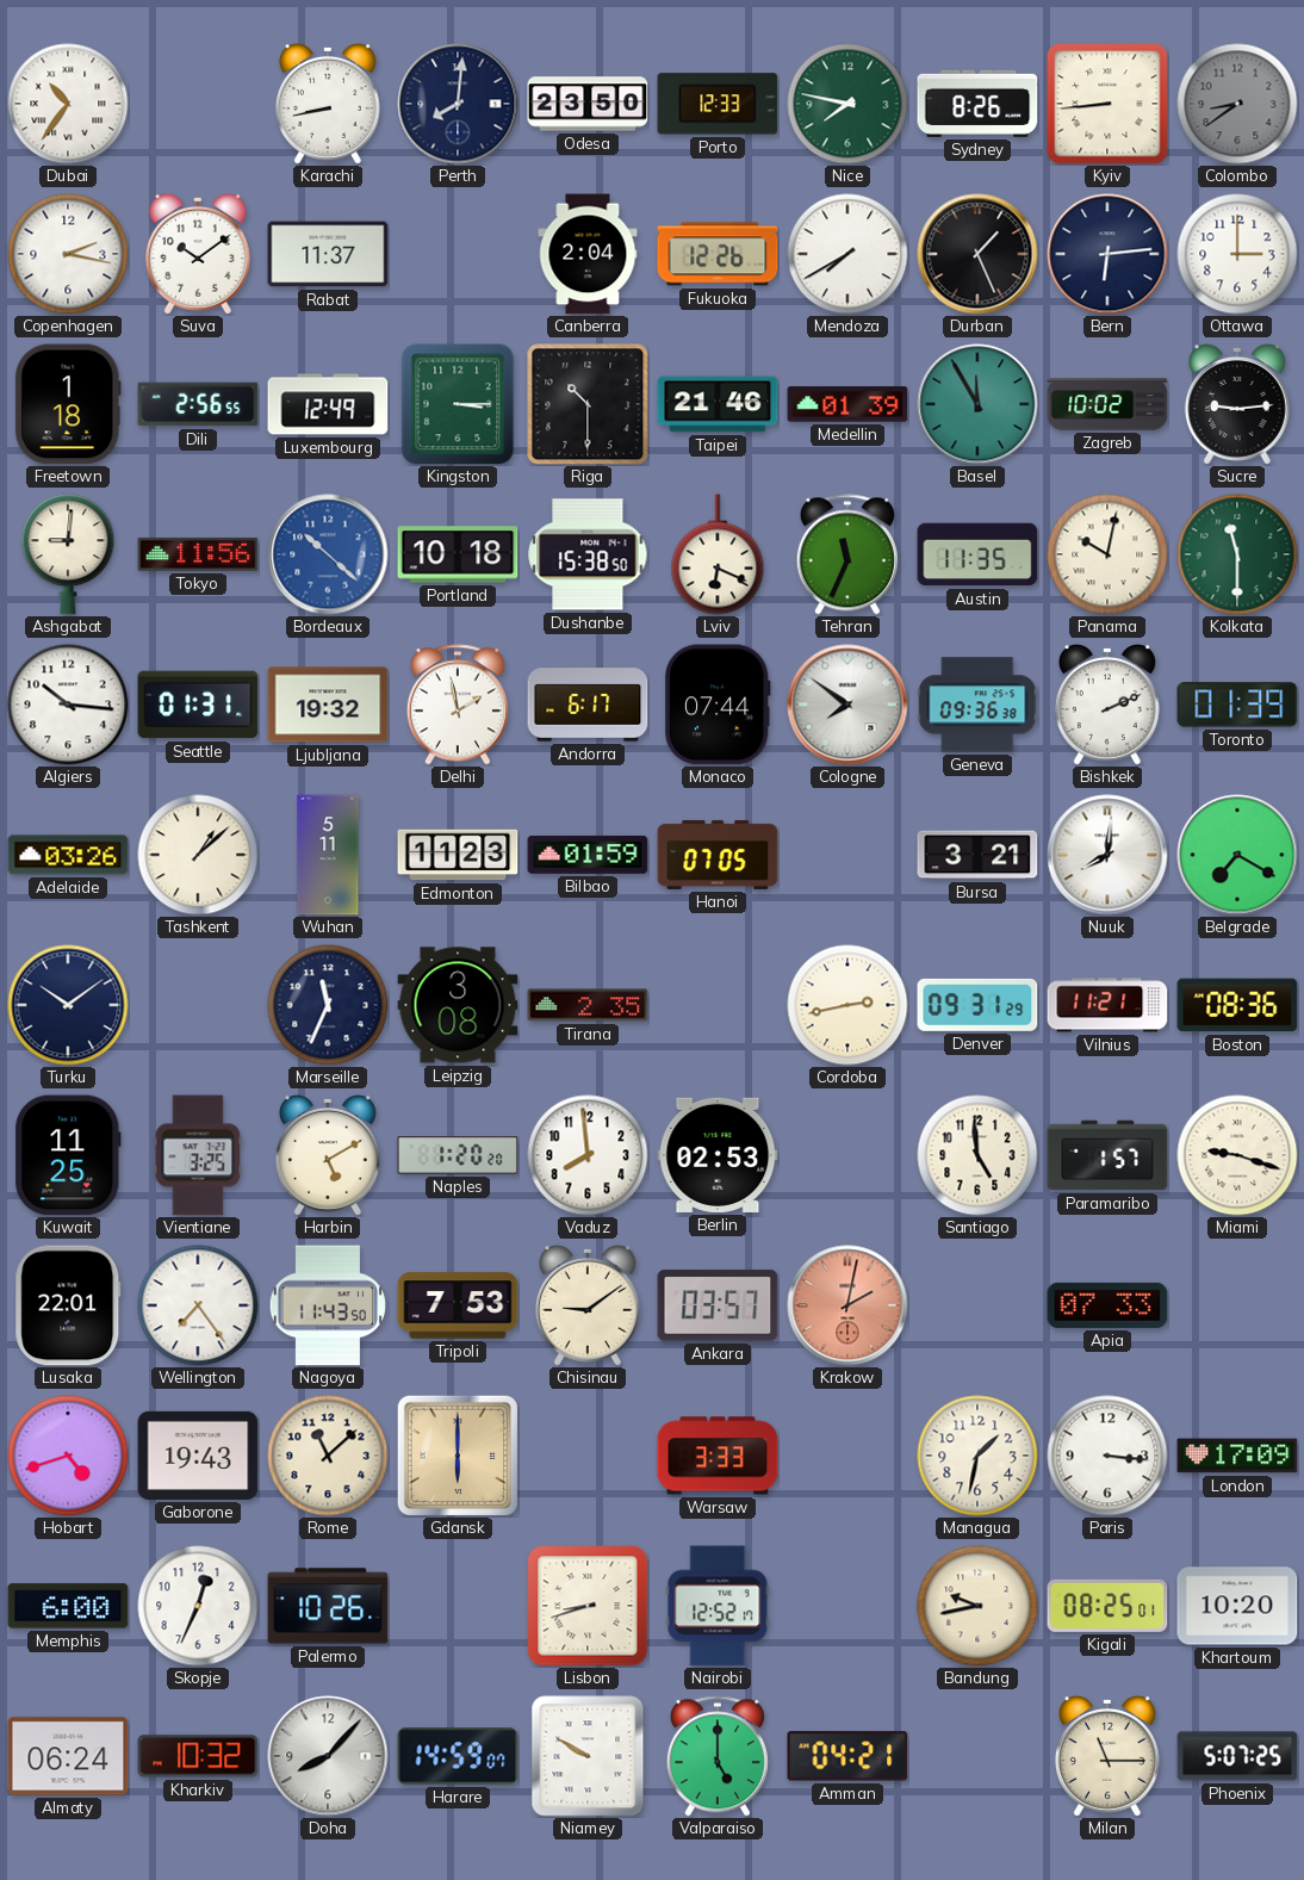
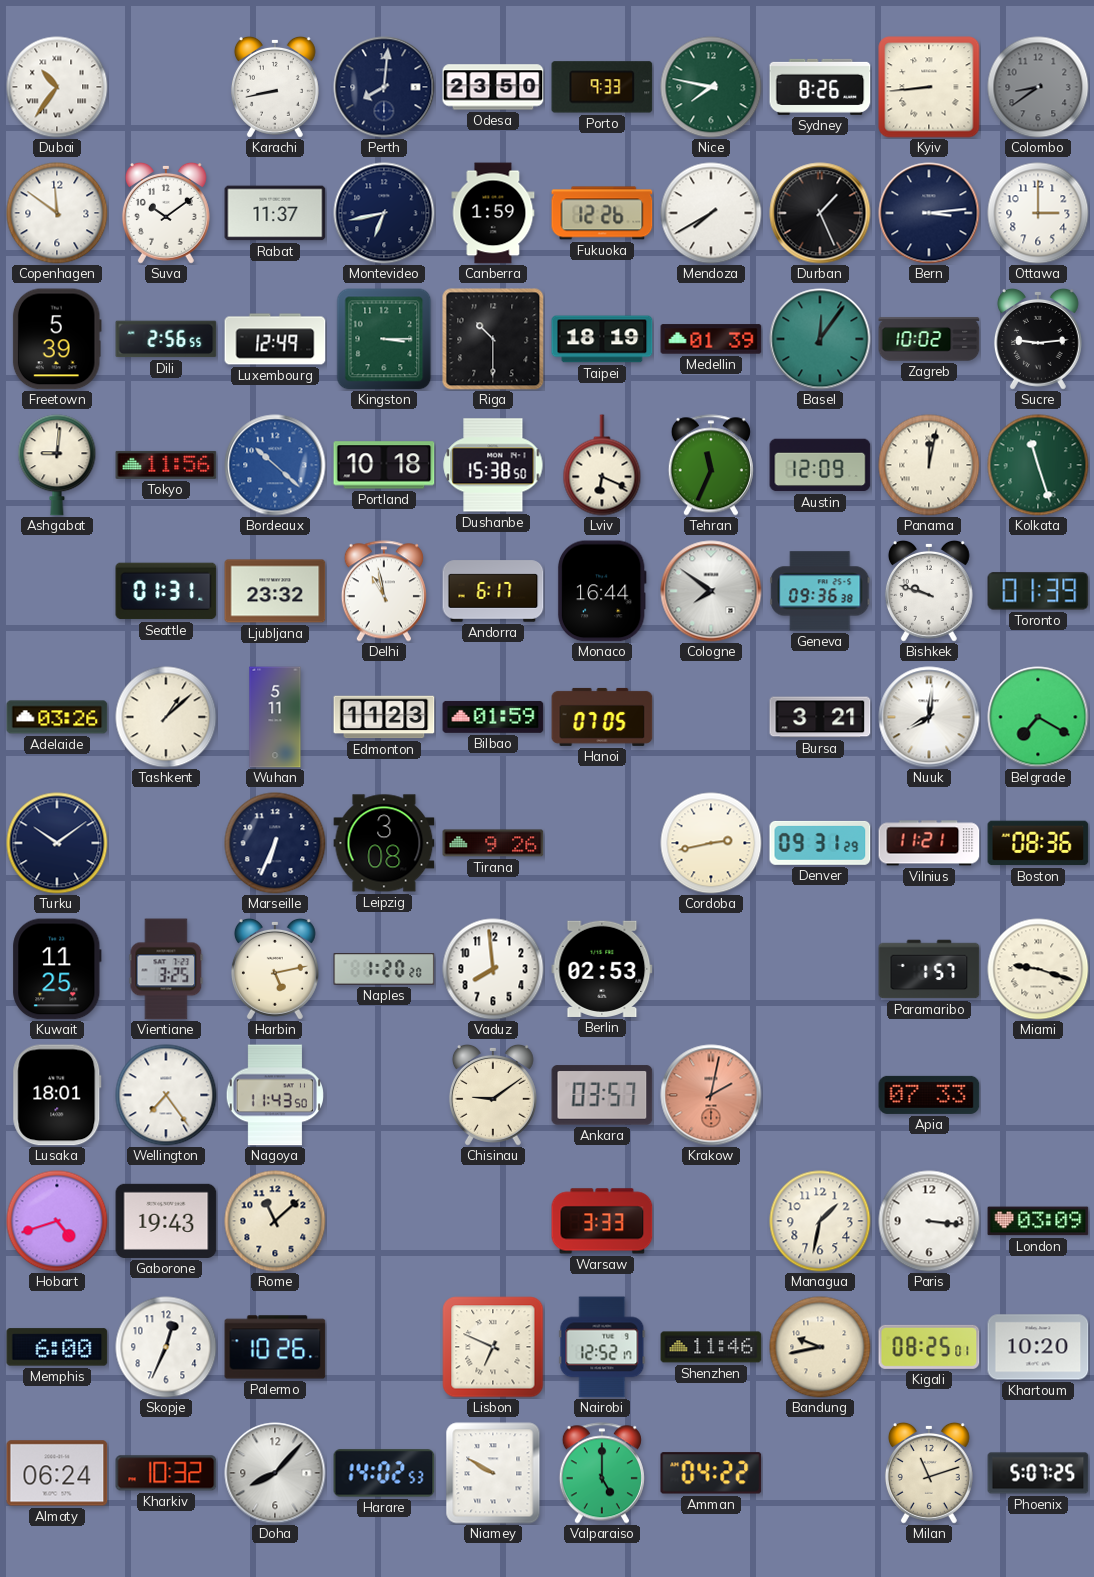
Porto: 12:33 -> 9:33 (602, 87)
Copenhagen: 2:17 -> 11:51 (57, 213)
Montevideo: none -> 6:43 (384, 213)
Canberra: 2:04 -> 1:59 (493, 213)
Bern: 6:14 -> 3:14 (929, 213)
Freetown: 1:18 -> 5:39 (57, 339)
Taipei: 21:46 -> 18:19 (602, 339)
Basel: 11:55 -> 12:06 (820, 339)
Austin: 11:35 -> 12:09 (820, 465)
Panama: 10:02 -> 12:02 (929, 465)
Kolkata: 11:30 -> 11:27 (1038, 465)
Algiers: 10:16 -> none (68, 705)
Ljubljana: 19:32 -> 23:32 (275, 591)
Delhi: 1:58 -> 10:58 (384, 591)
Monaco: 07:44 -> 16:44 (602, 591)
Bishkek: 2:11 -> 9:48 (929, 591)
Marseille: 11:34 -> 6:34 (275, 843)
Tirana: 2:35 -> 9:26 (493, 843)
Harbin: 5:10 -> 5:13 (275, 969)
Santiago: 4:59 -> none (977, 1155)
Lusaka: 22:01 -> 18:01 (57, 1095)
Tripoli: 7:53 -> none (458, 1305)
Gdansk: 6:00 -> none (457, 1454)
London: 17:09 -> 03:09 (1038, 1221)
Lisbon: 8:42 -> 6:49 (493, 1347)
Shenzhen: none -> 11:46 (711, 1347)
Harare: 14:59 -> 14:02 (384, 1473)
Amman: 04:21 -> 04:22 (711, 1473)
Milan: 11:15 -> 11:12 (929, 1473)
